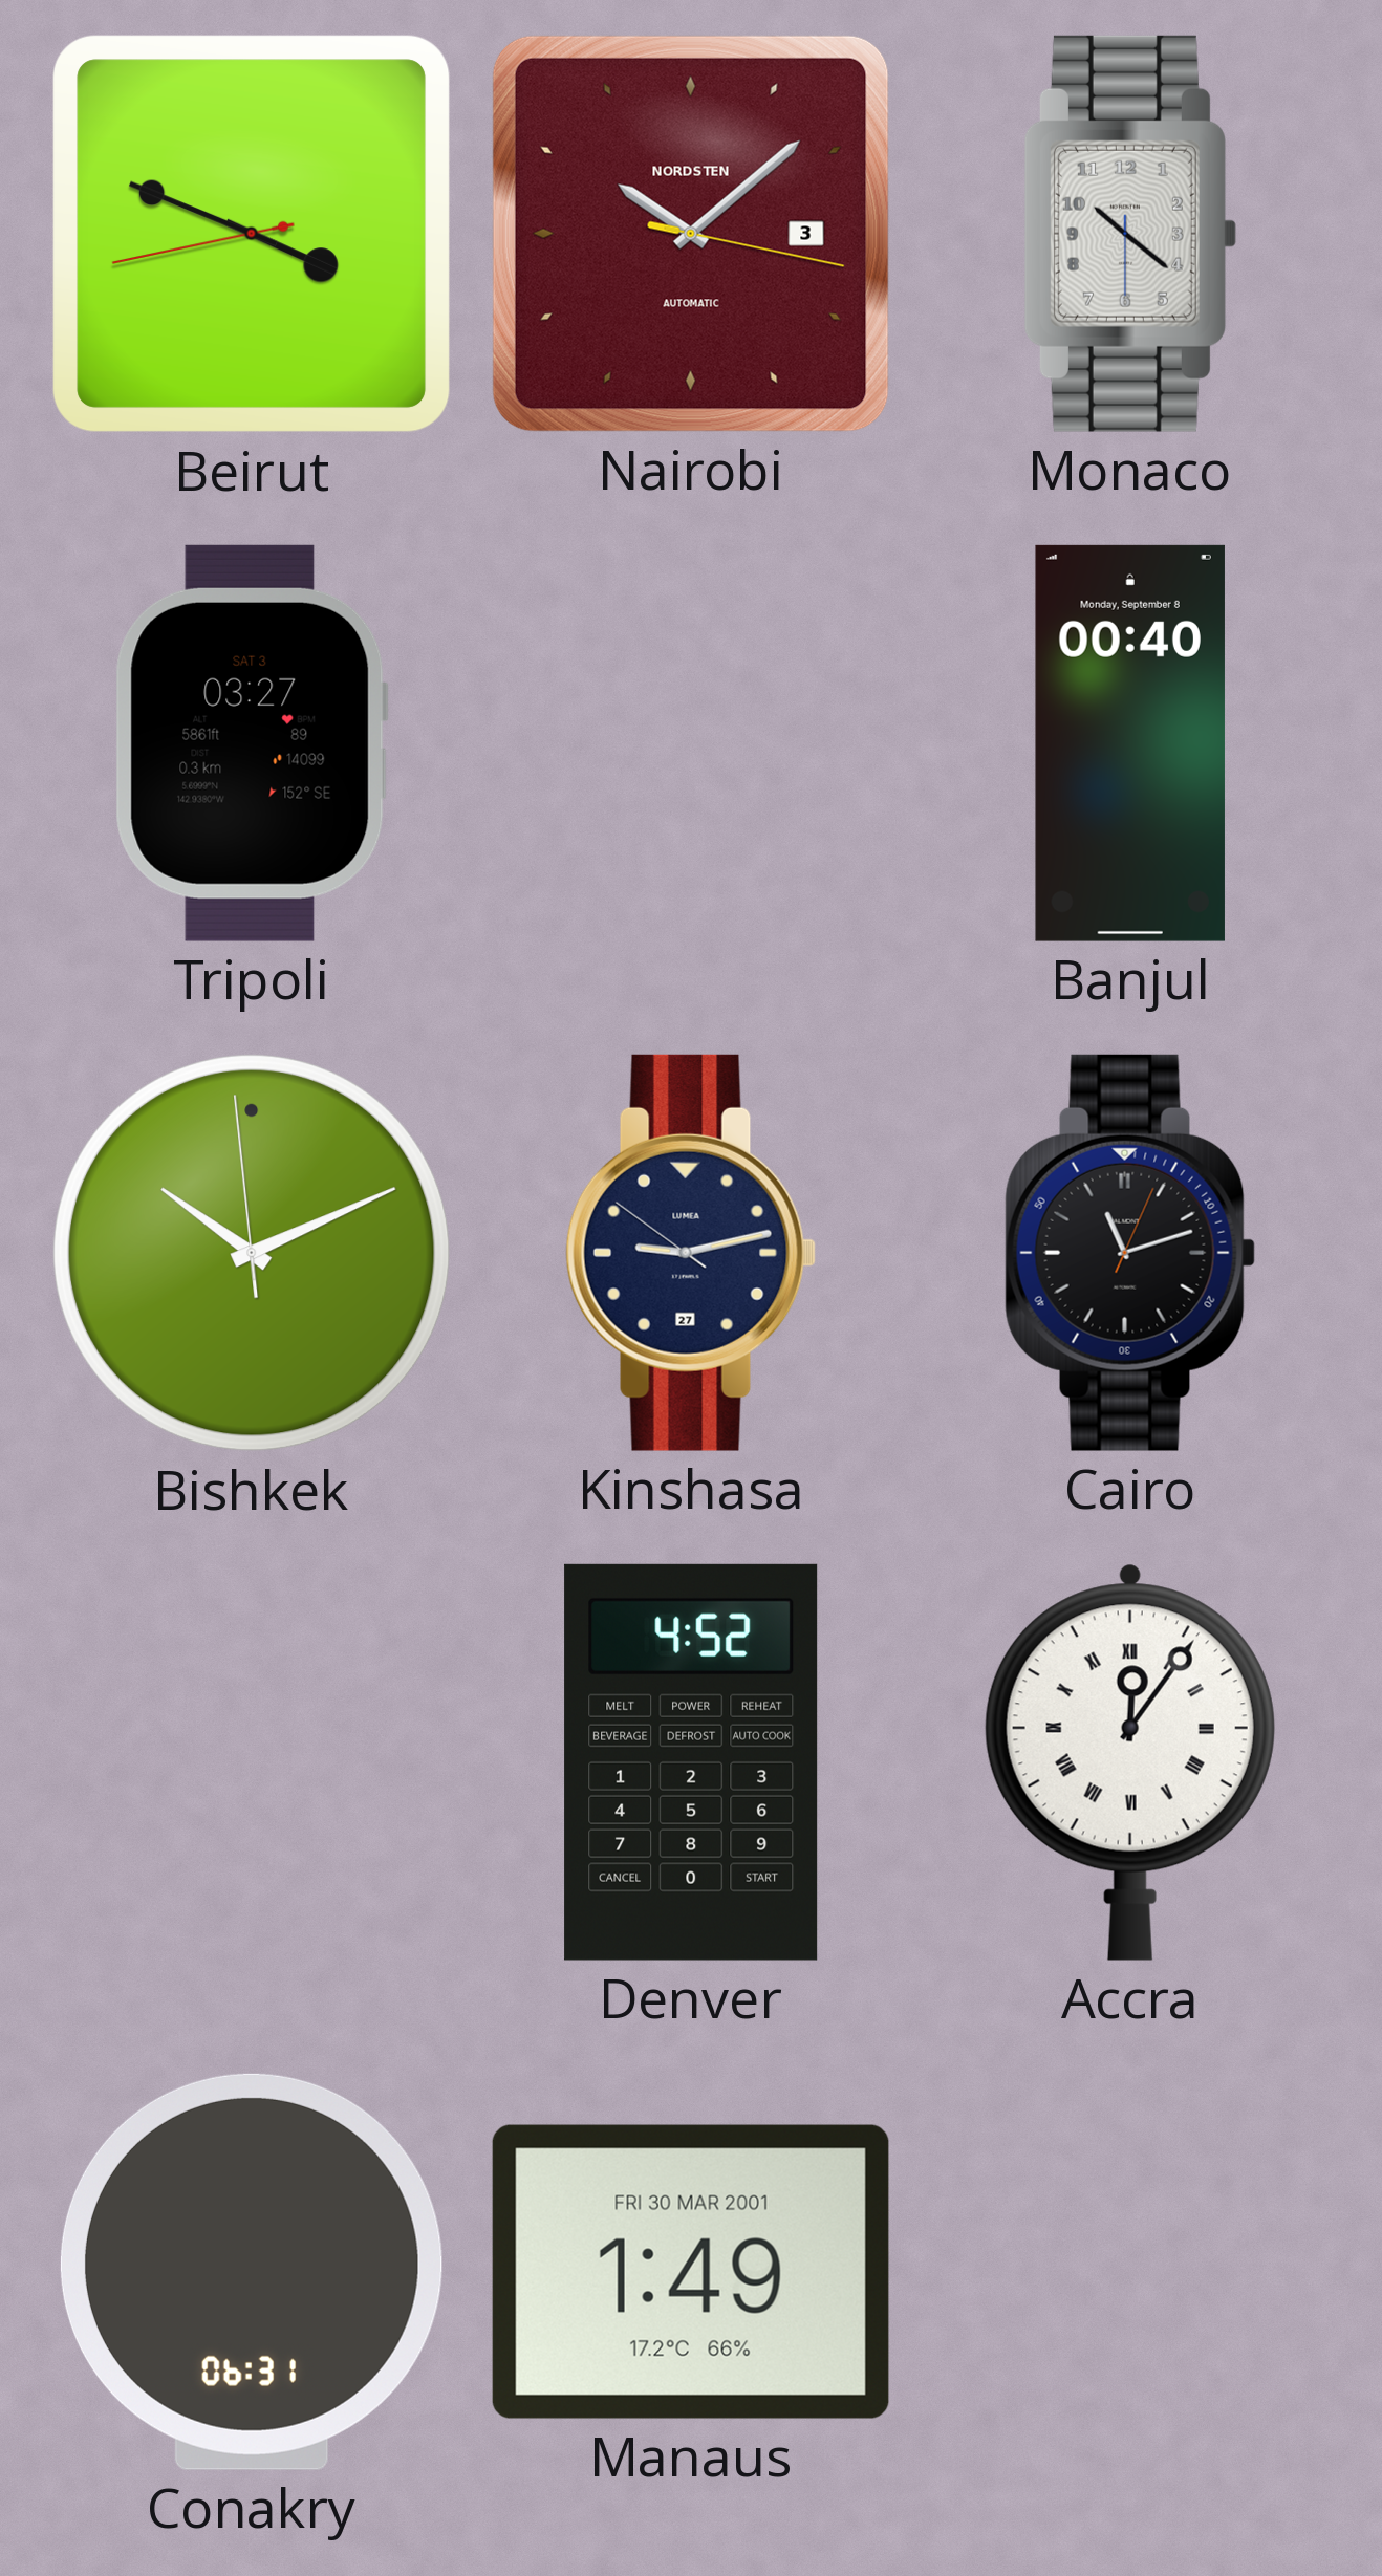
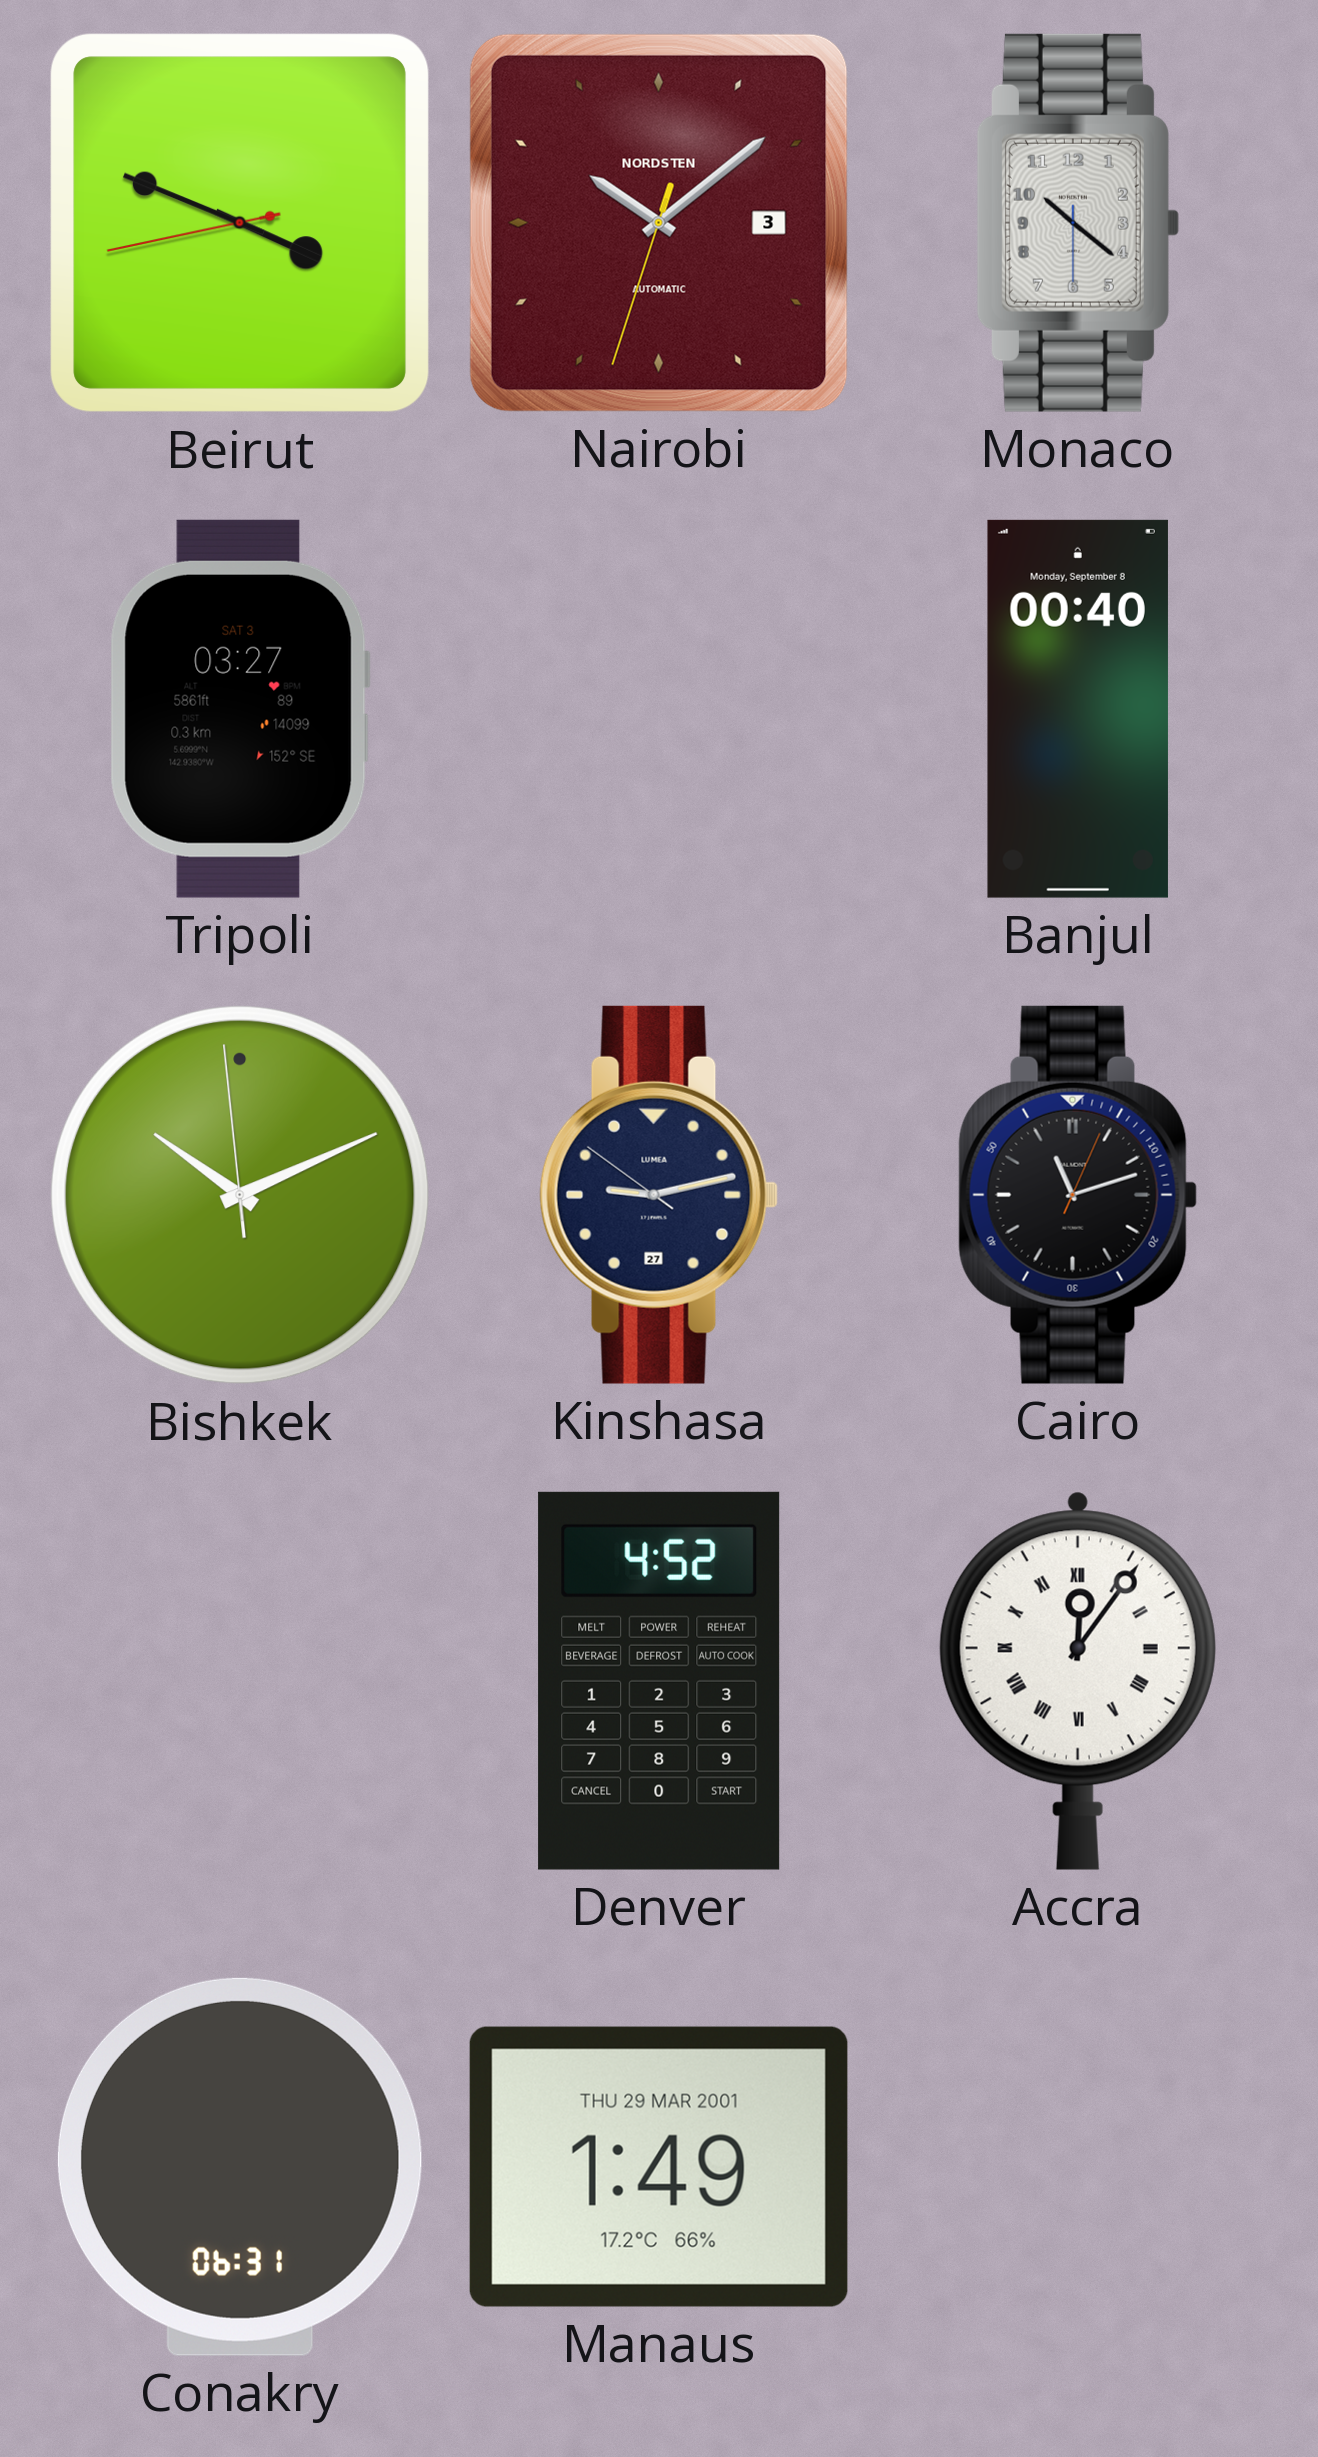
Nairobi: 10:08:17 -> 10:08:33 (659, 223)
Manaus date: FRI 30 MAR 2001 -> THU 29 MAR 2001 (659, 2167)
